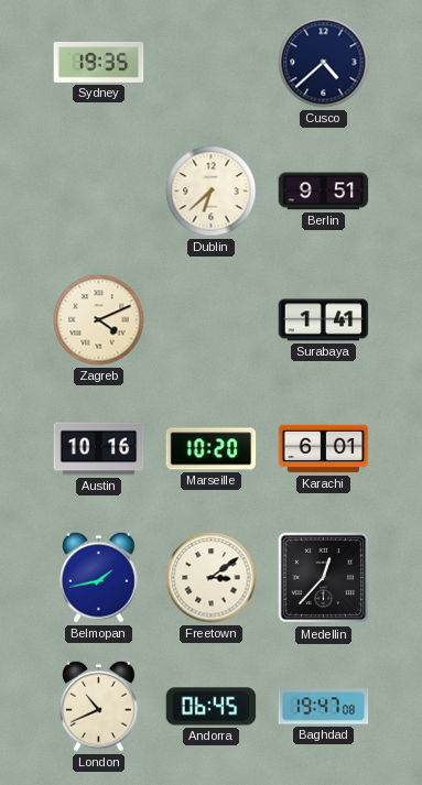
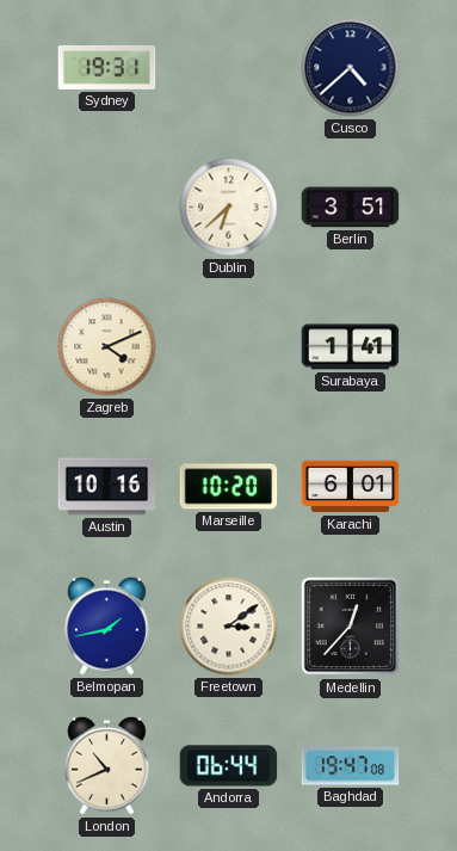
Sydney: 19:35 -> 19:31 (107, 68)
Berlin: 9:51 -> 3:51 (351, 208)
Andorra: 06:45 -> 06:44 (229, 766)
